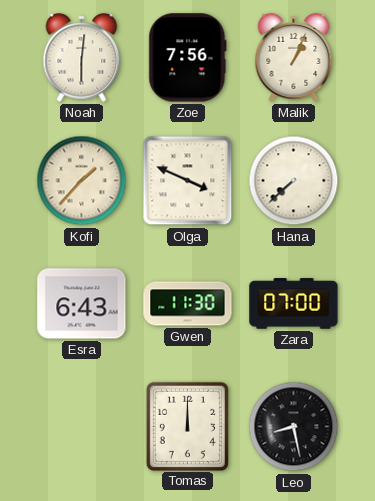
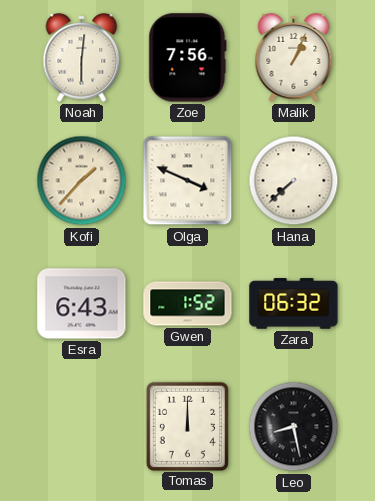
Gwen: 11:30 -> 1:52 (188, 304)
Zara: 07:00 -> 06:32 (294, 304)
